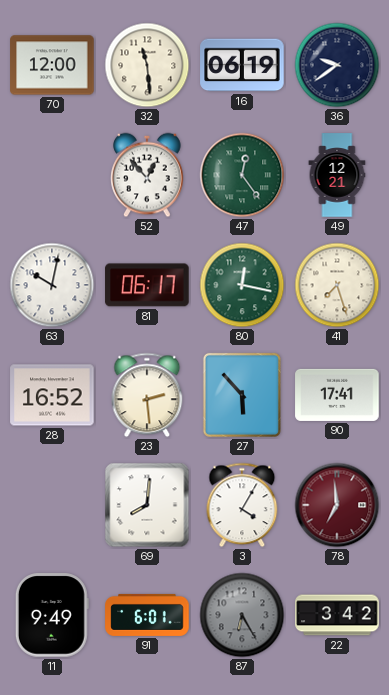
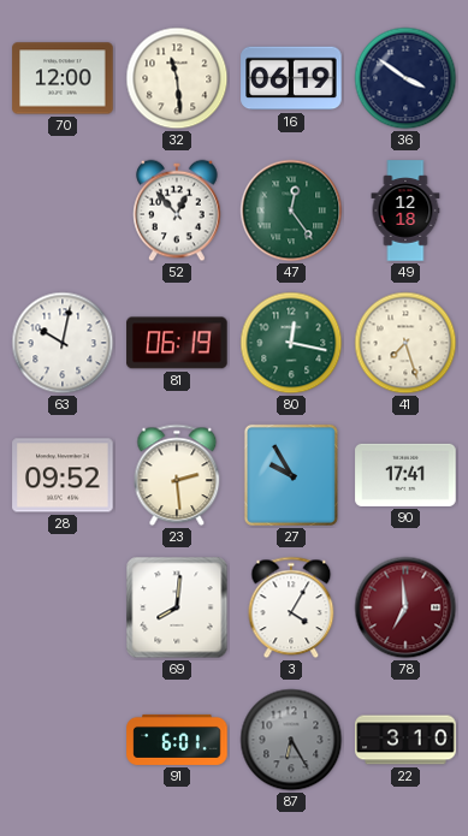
36: 9:39 -> 3:51 (405, 78)
49: 12:21 -> 12:18 (405, 211)
81: 06:17 -> 06:19 (177, 343)
28: 16:52 -> 09:52 (63, 475)
27: 5:53 -> 9:55 (291, 475)
11: 9:49 -> none (52, 615)
22: 3:42 -> 3:10 (405, 740)
